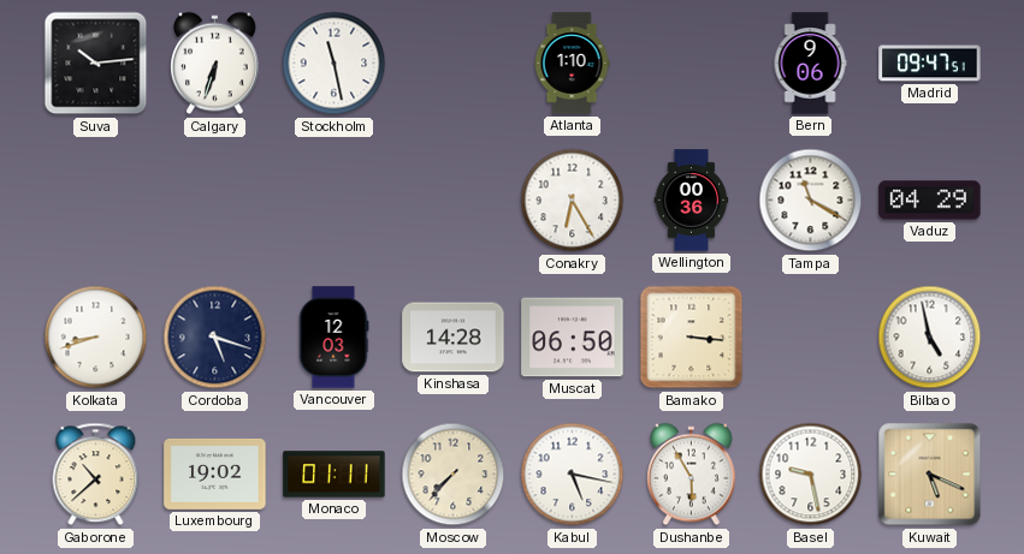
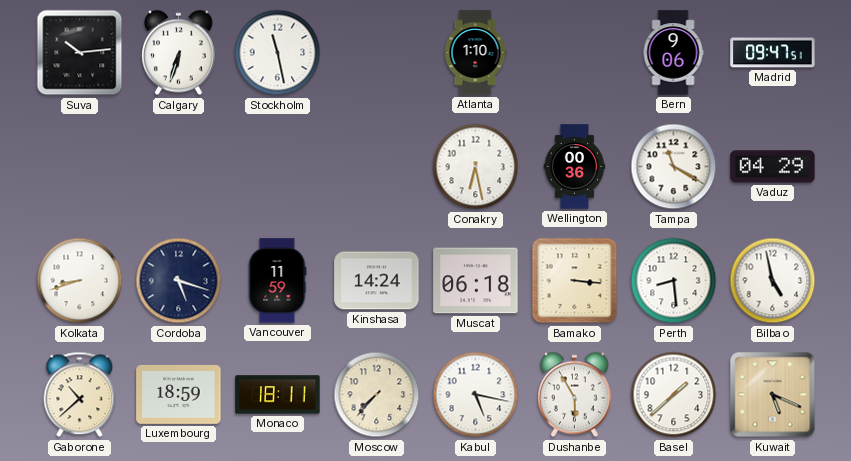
Conakry: 6:25 -> 6:28 (476, 167)
Vancouver: 12:03 -> 11:59 (277, 281)
Kinshasa: 14:28 -> 14:24 (377, 281)
Muscat: 06:50 -> 06:18 (476, 281)
Perth: none -> 8:29 (674, 281)
Luxembourg: 19:02 -> 18:59 (179, 394)
Monaco: 01:11 -> 18:11 (278, 395)
Basel: 9:28 -> 1:38 (674, 395)
